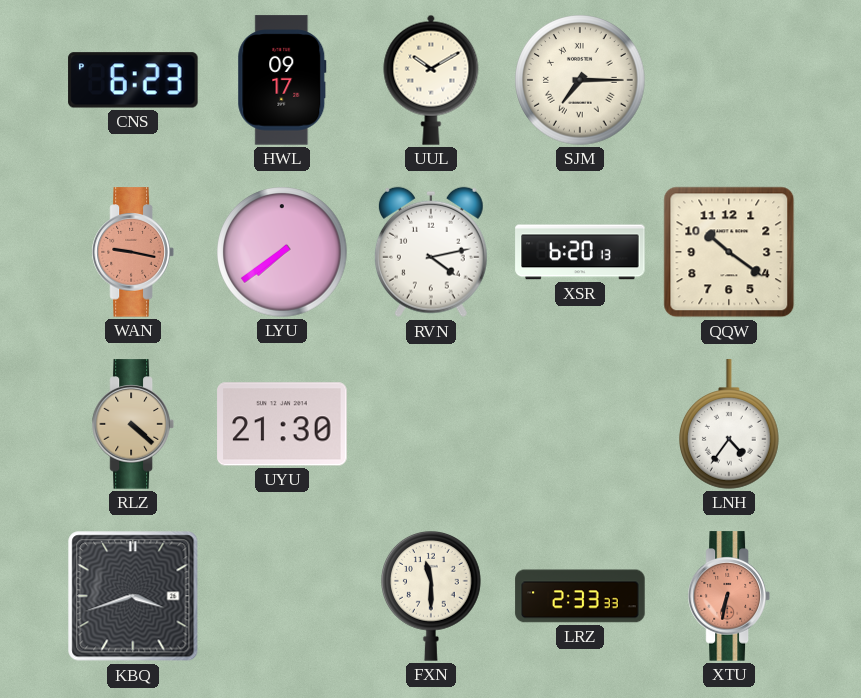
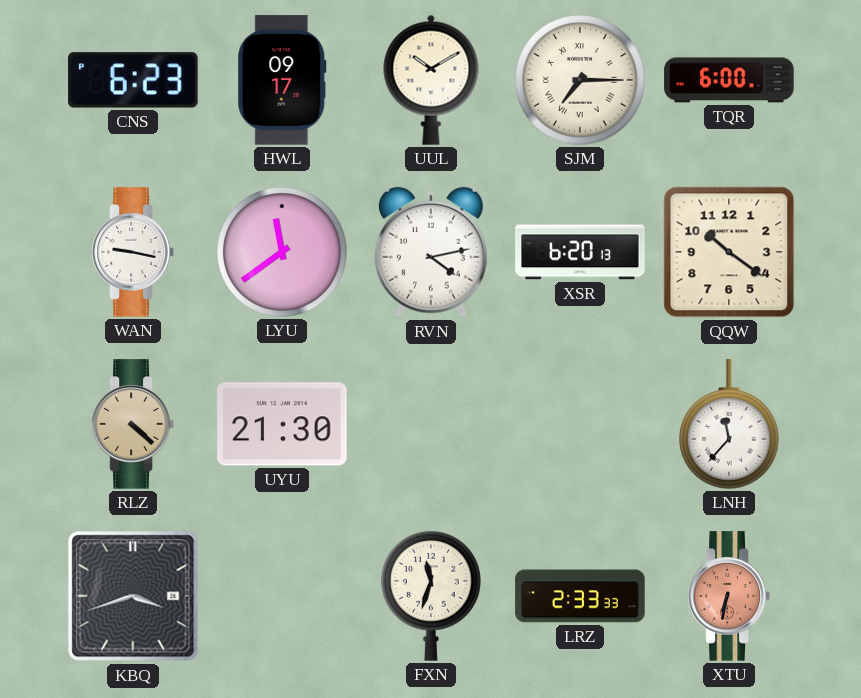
TQR: none -> 6:00 (729, 80)
WAN dial: salmon -> white (133, 252)
LYU: 7:39 -> 11:39 (282, 252)
LNH: 4:36 -> 11:37 (730, 424)
FXN: 11:30 -> 11:33 (432, 597)
